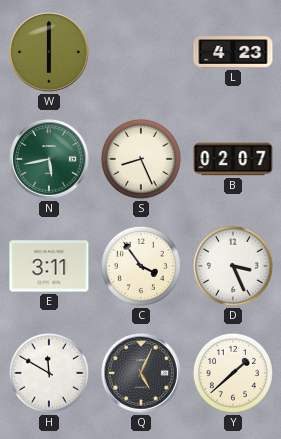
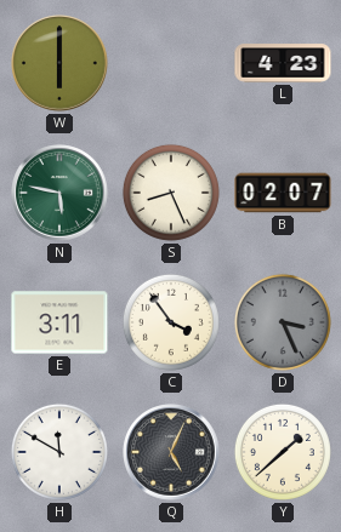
N: 5:43 -> 5:47 (59, 193)
D dial: white -> grey (283, 322)
